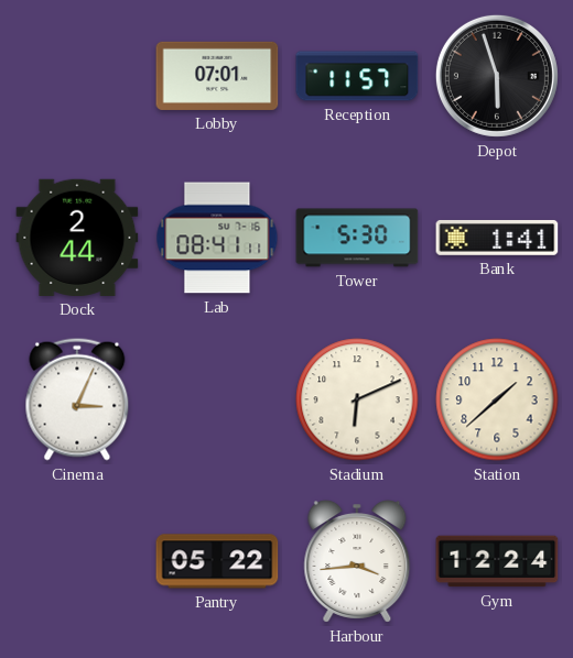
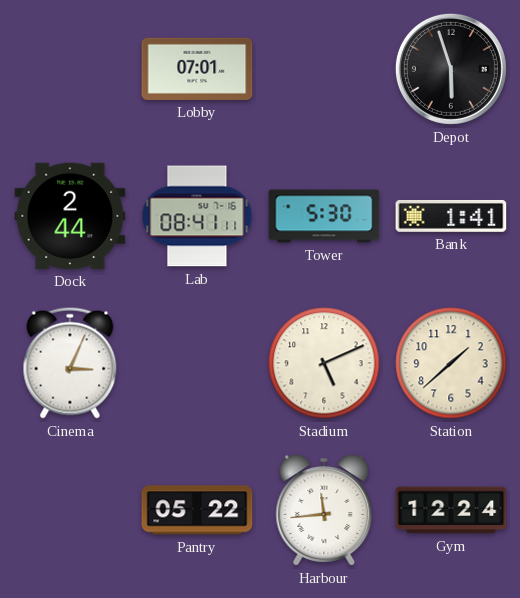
Reception: 11:57 -> none (357, 76)
Stadium: 6:11 -> 5:11 (324, 363)
Harbour: 3:44 -> 11:44 (324, 510)
